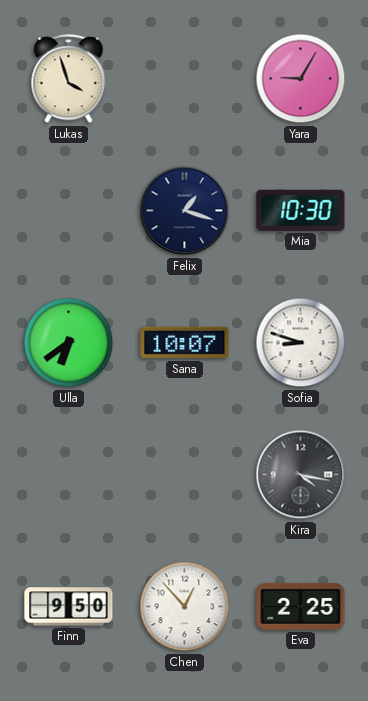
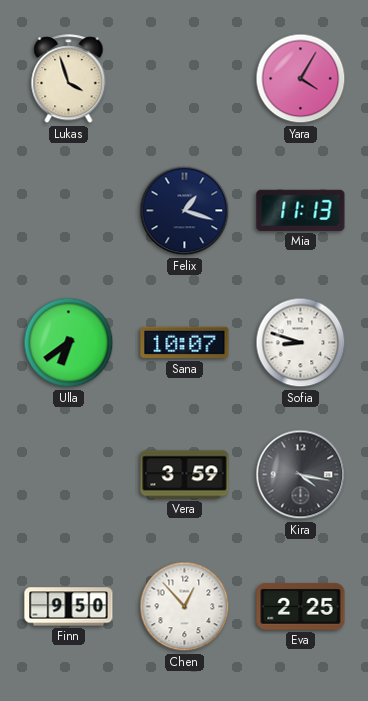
Yara: 9:05 -> 4:05 (301, 79)
Mia: 10:30 -> 11:13 (301, 210)
Vera: none -> 3:59 (185, 475)
